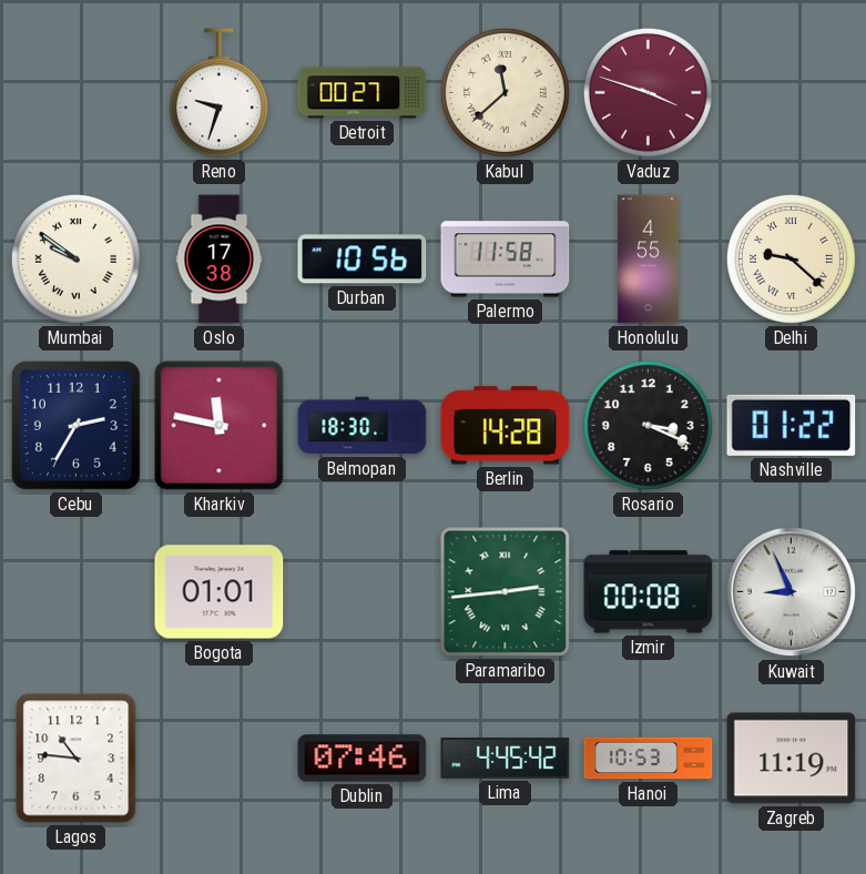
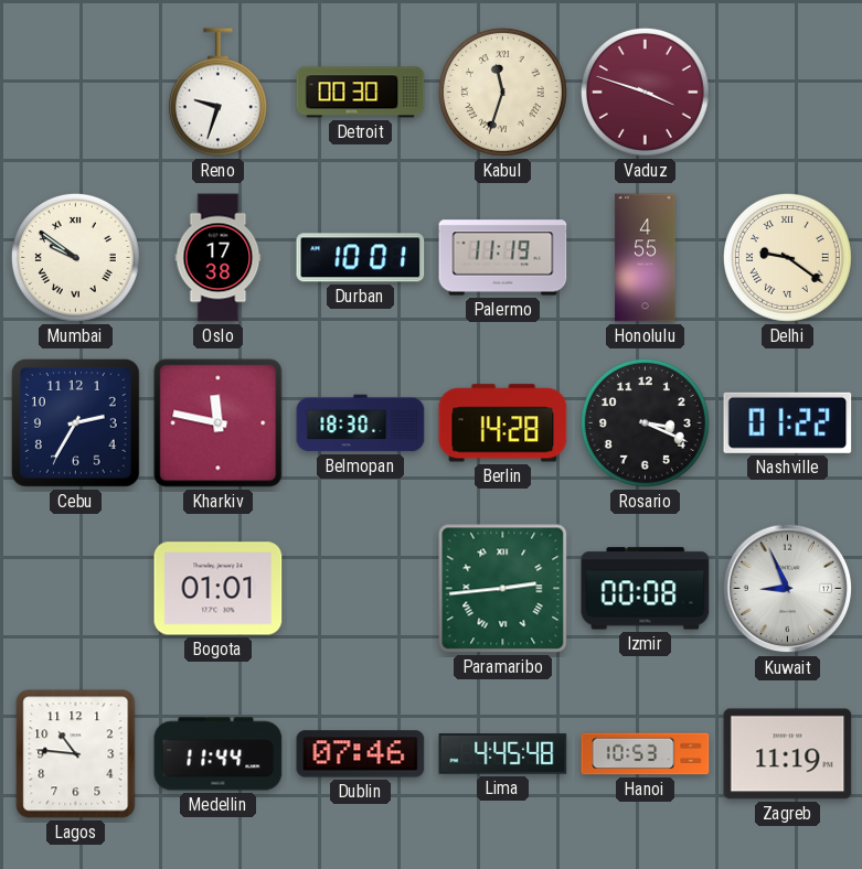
Detroit: 00:27 -> 00:30 (361, 93)
Kabul: 11:38 -> 11:33 (502, 92)
Durban: 10:56 -> 10:01 (361, 258)
Palermo: 11:58 -> 11:19 (503, 258)
Delhi: 9:22 -> 9:21 (787, 257)
Medellin: none -> 11:44 (219, 754)
Lima: 4:45:42 -> 4:45:48 (503, 754)
